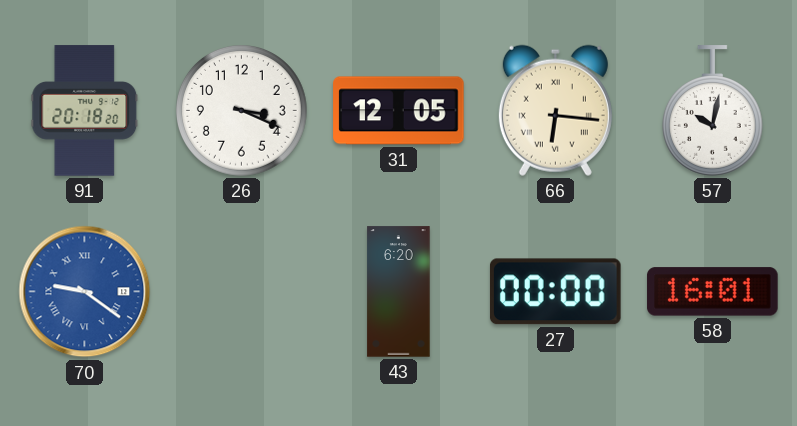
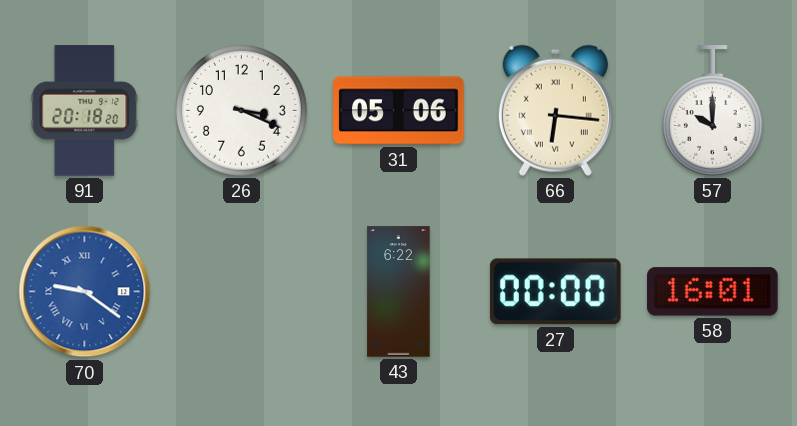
31: 12:05 -> 05:06 (399, 111)
57: 10:02 -> 10:00 (712, 111)
43: 6:20 -> 6:22 (399, 292)
